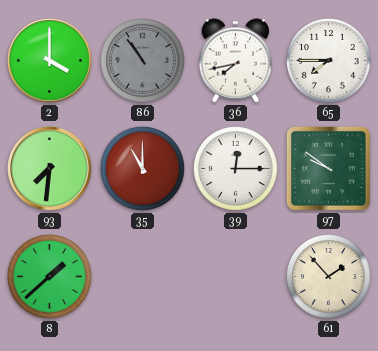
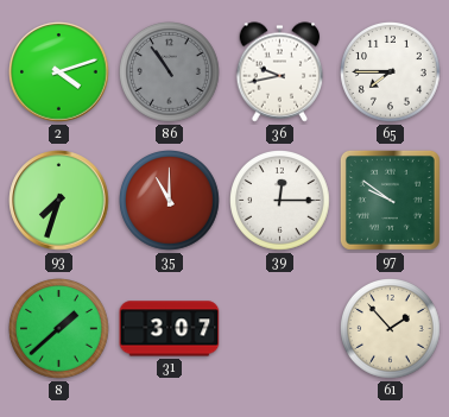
2: 4:00 -> 4:12 (59, 72)
36: 7:43 -> 9:43 (280, 72)
93: 7:31 -> 7:33 (59, 201)
31: none -> 3:07 (170, 329)
